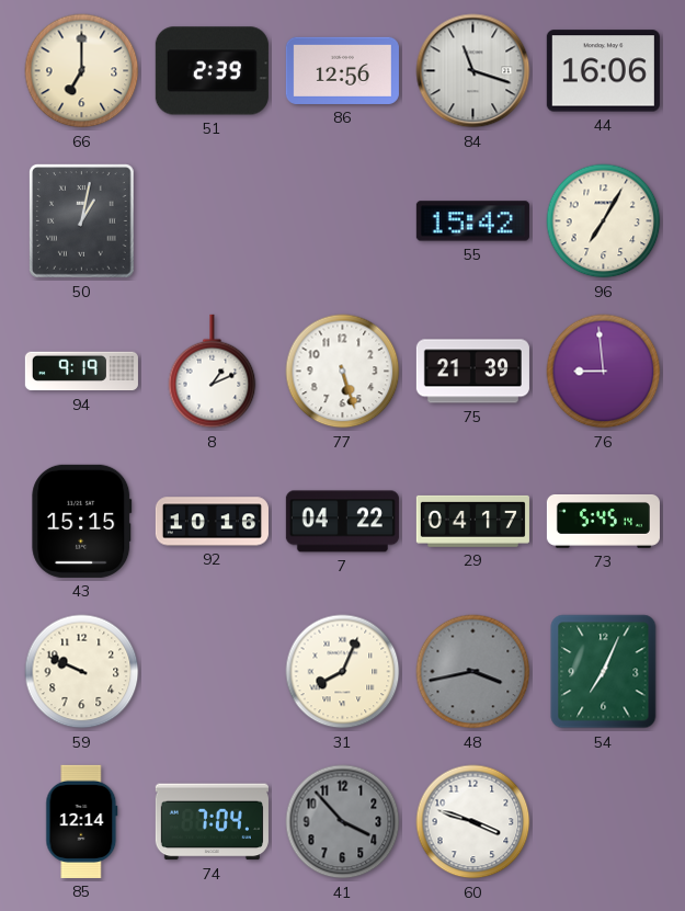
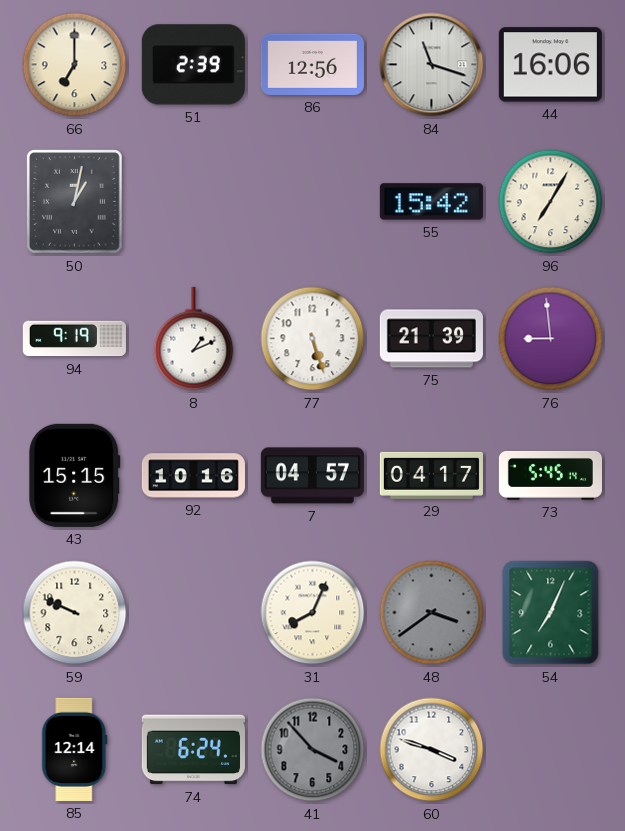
7: 04:22 -> 04:57 (312, 476)
48: 3:43 -> 3:39 (432, 613)
74: 7:04 -> 6:24 (193, 750)
